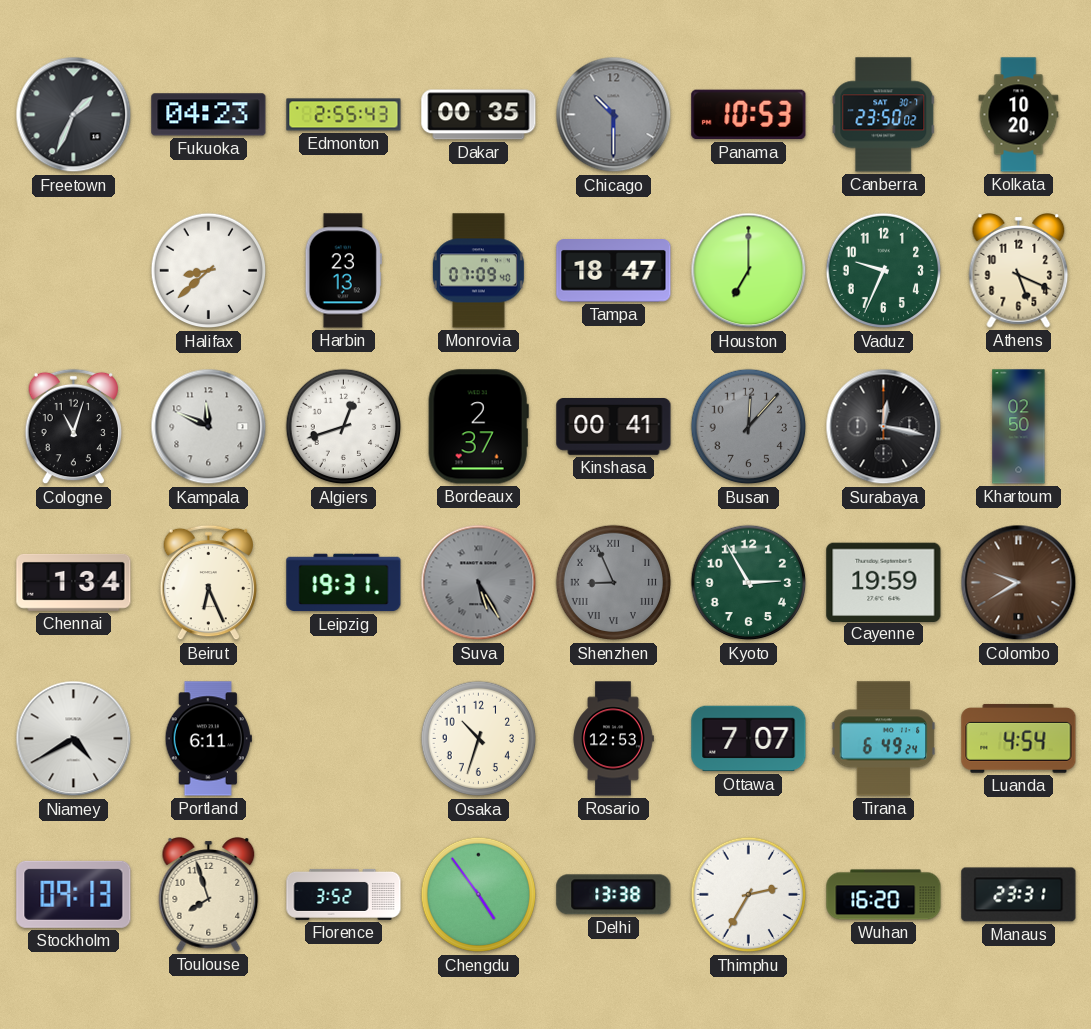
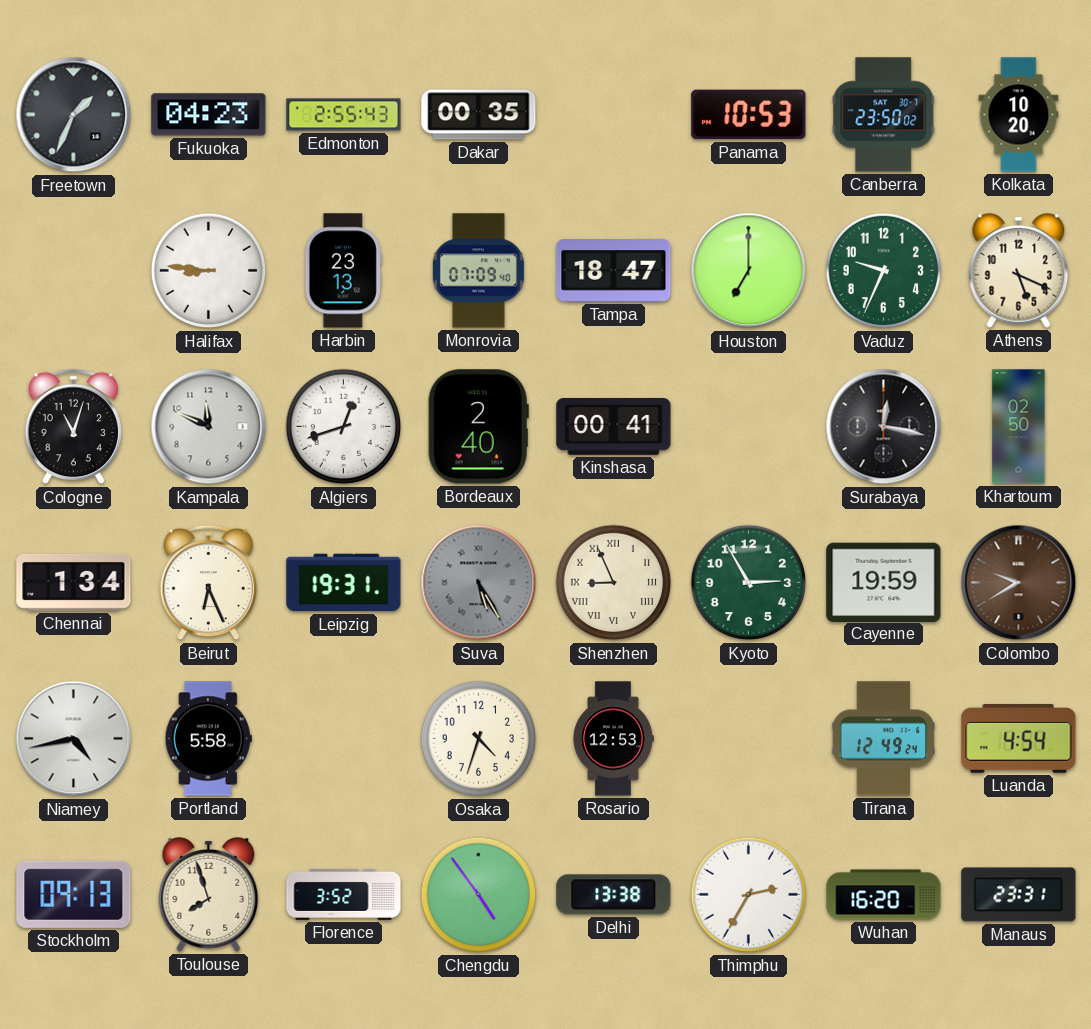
Chicago: 10:30 -> none (614, 115)
Halifax: 8:38 -> 8:46 (209, 271)
Bordeaux: 2:37 -> 2:40 (478, 427)
Busan: 12:07 -> none (749, 427)
Shenzhen dial: grey -> cream (614, 583)
Niamey: 4:40 -> 4:43 (74, 739)
Portland: 6:11 -> 5:58 (208, 739)
Osaka: 10:33 -> 4:33 (479, 739)
Ottawa: 7:07 -> none (749, 739)
Tirana: 6:49 -> 12:49 (884, 739)
